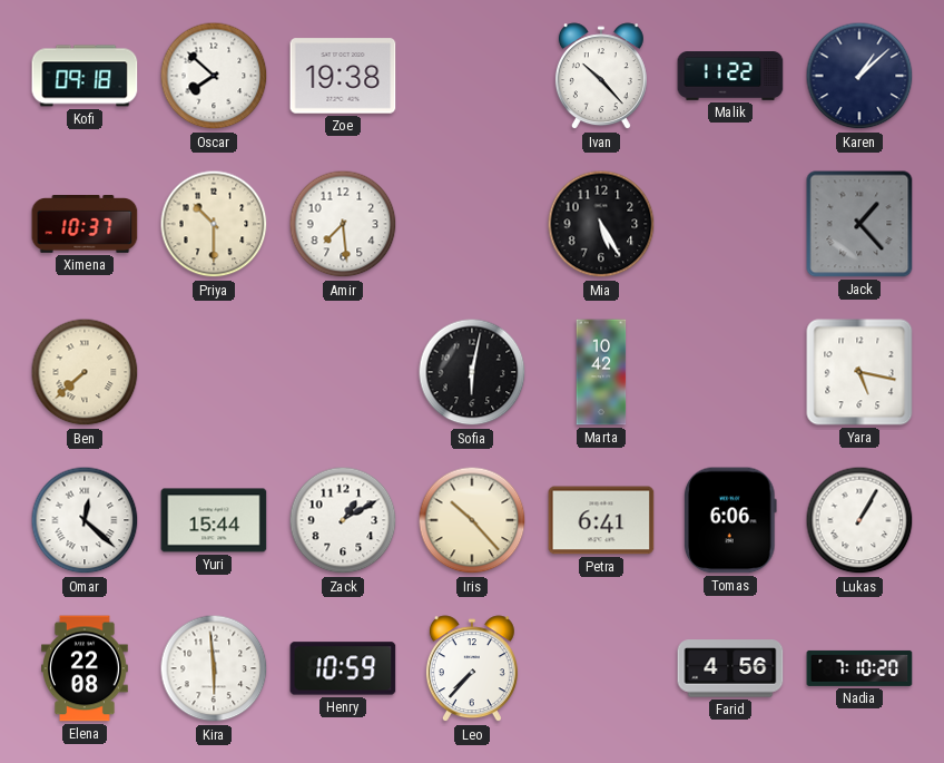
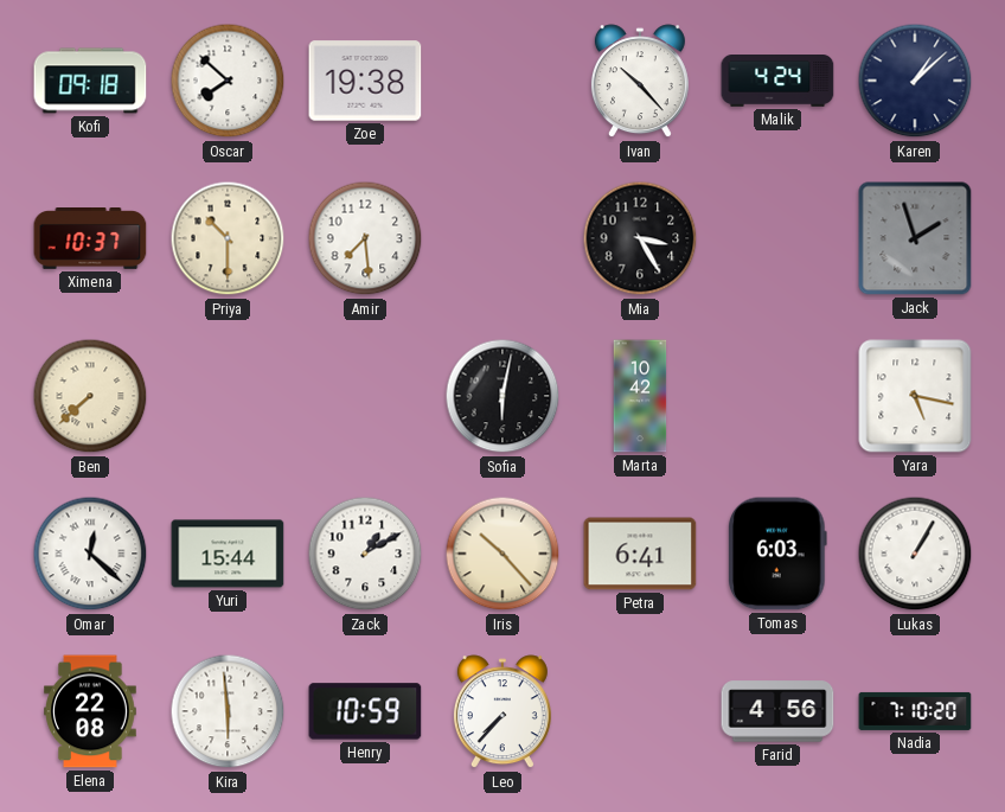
Malik: 11:22 -> 4:24 (777, 82)
Mia: 5:25 -> 3:25 (640, 238)
Jack: 1:23 -> 1:57 (915, 238)
Tomas: 6:06 -> 6:03 (777, 554)
